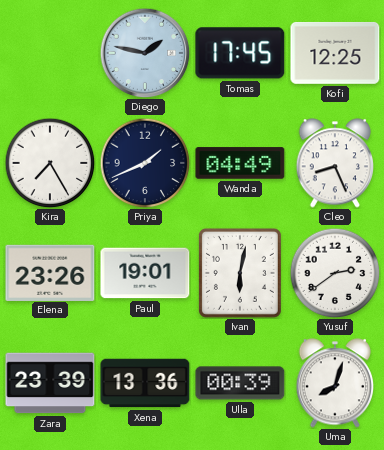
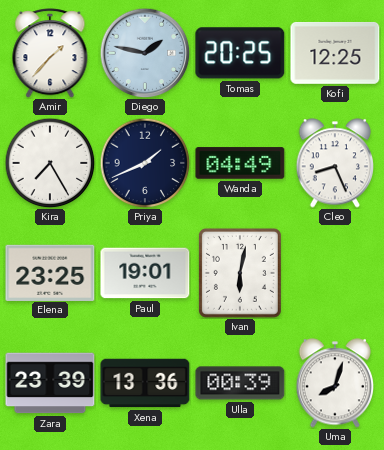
Amir: none -> 1:37 (50, 53)
Tomas: 17:45 -> 20:25 (240, 53)
Elena: 23:26 -> 23:25 (50, 272)
Yusuf: 2:39 -> none (335, 273)
